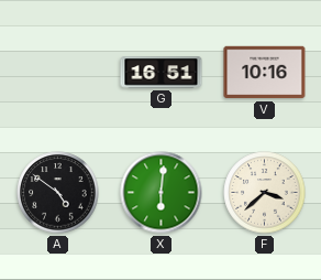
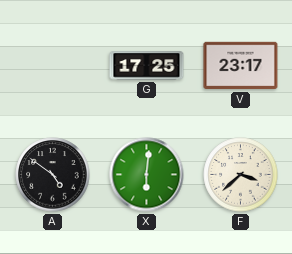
G: 16:51 -> 17:25 (147, 66)
V: 10:16 -> 23:17 (241, 66)
